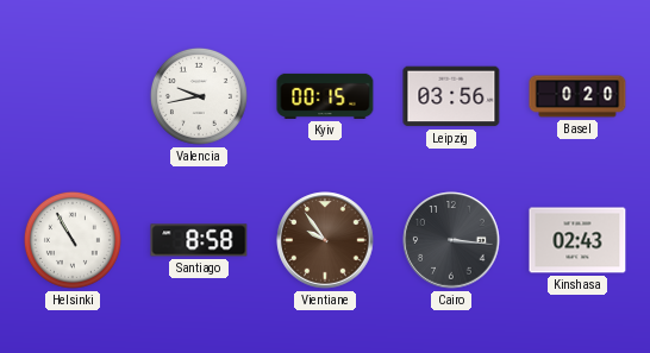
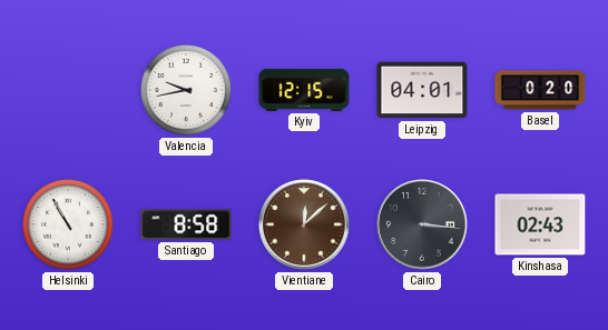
Kyiv: 00:15 -> 12:15 (304, 90)
Leipzig: 03:56 -> 04:01 (422, 90)
Vientiane: 9:54 -> 12:08 (304, 224)
